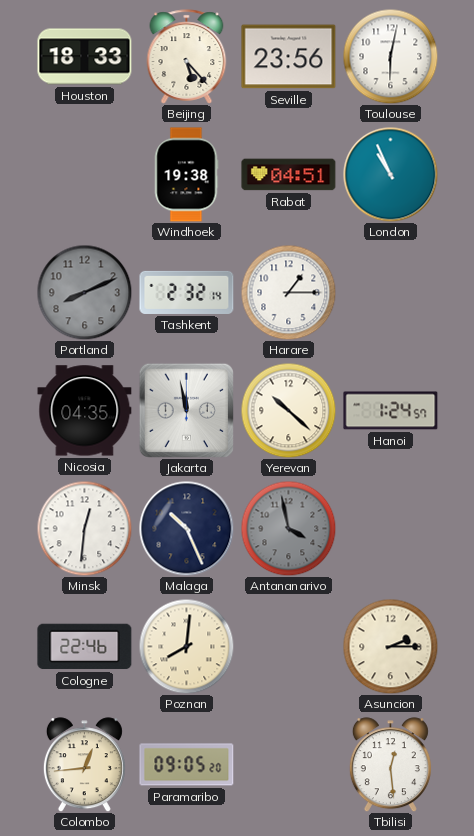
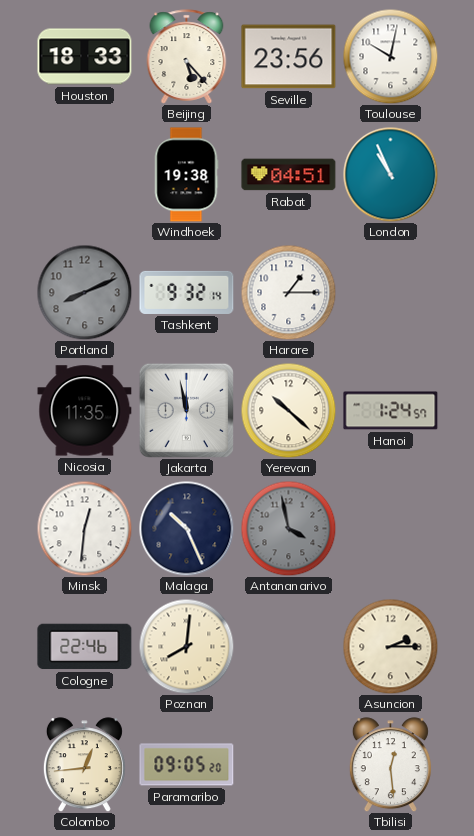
Toulouse: 6:02 -> 10:02 (390, 56)
Tashkent: 2:32 -> 9:32 (187, 292)
Nicosia: 04:35 -> 11:35 (85, 411)
